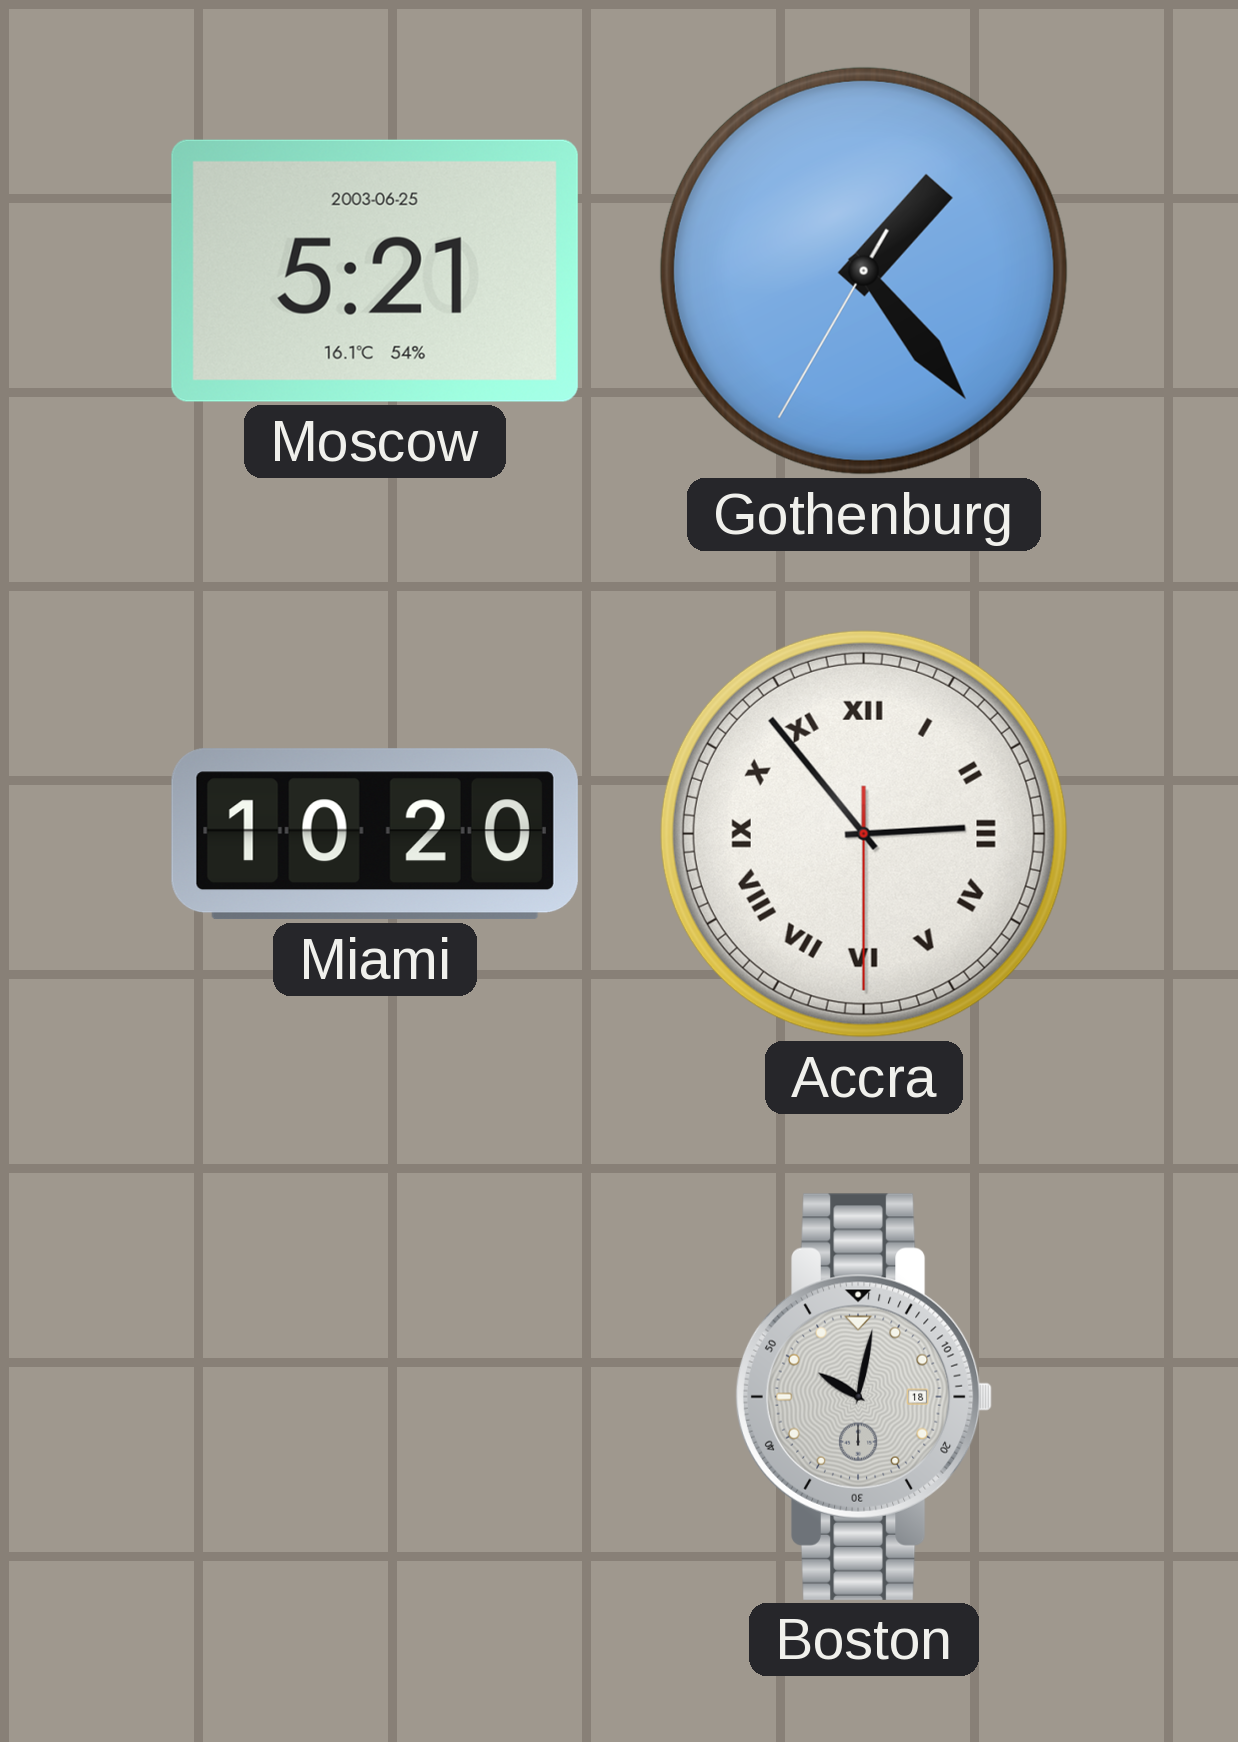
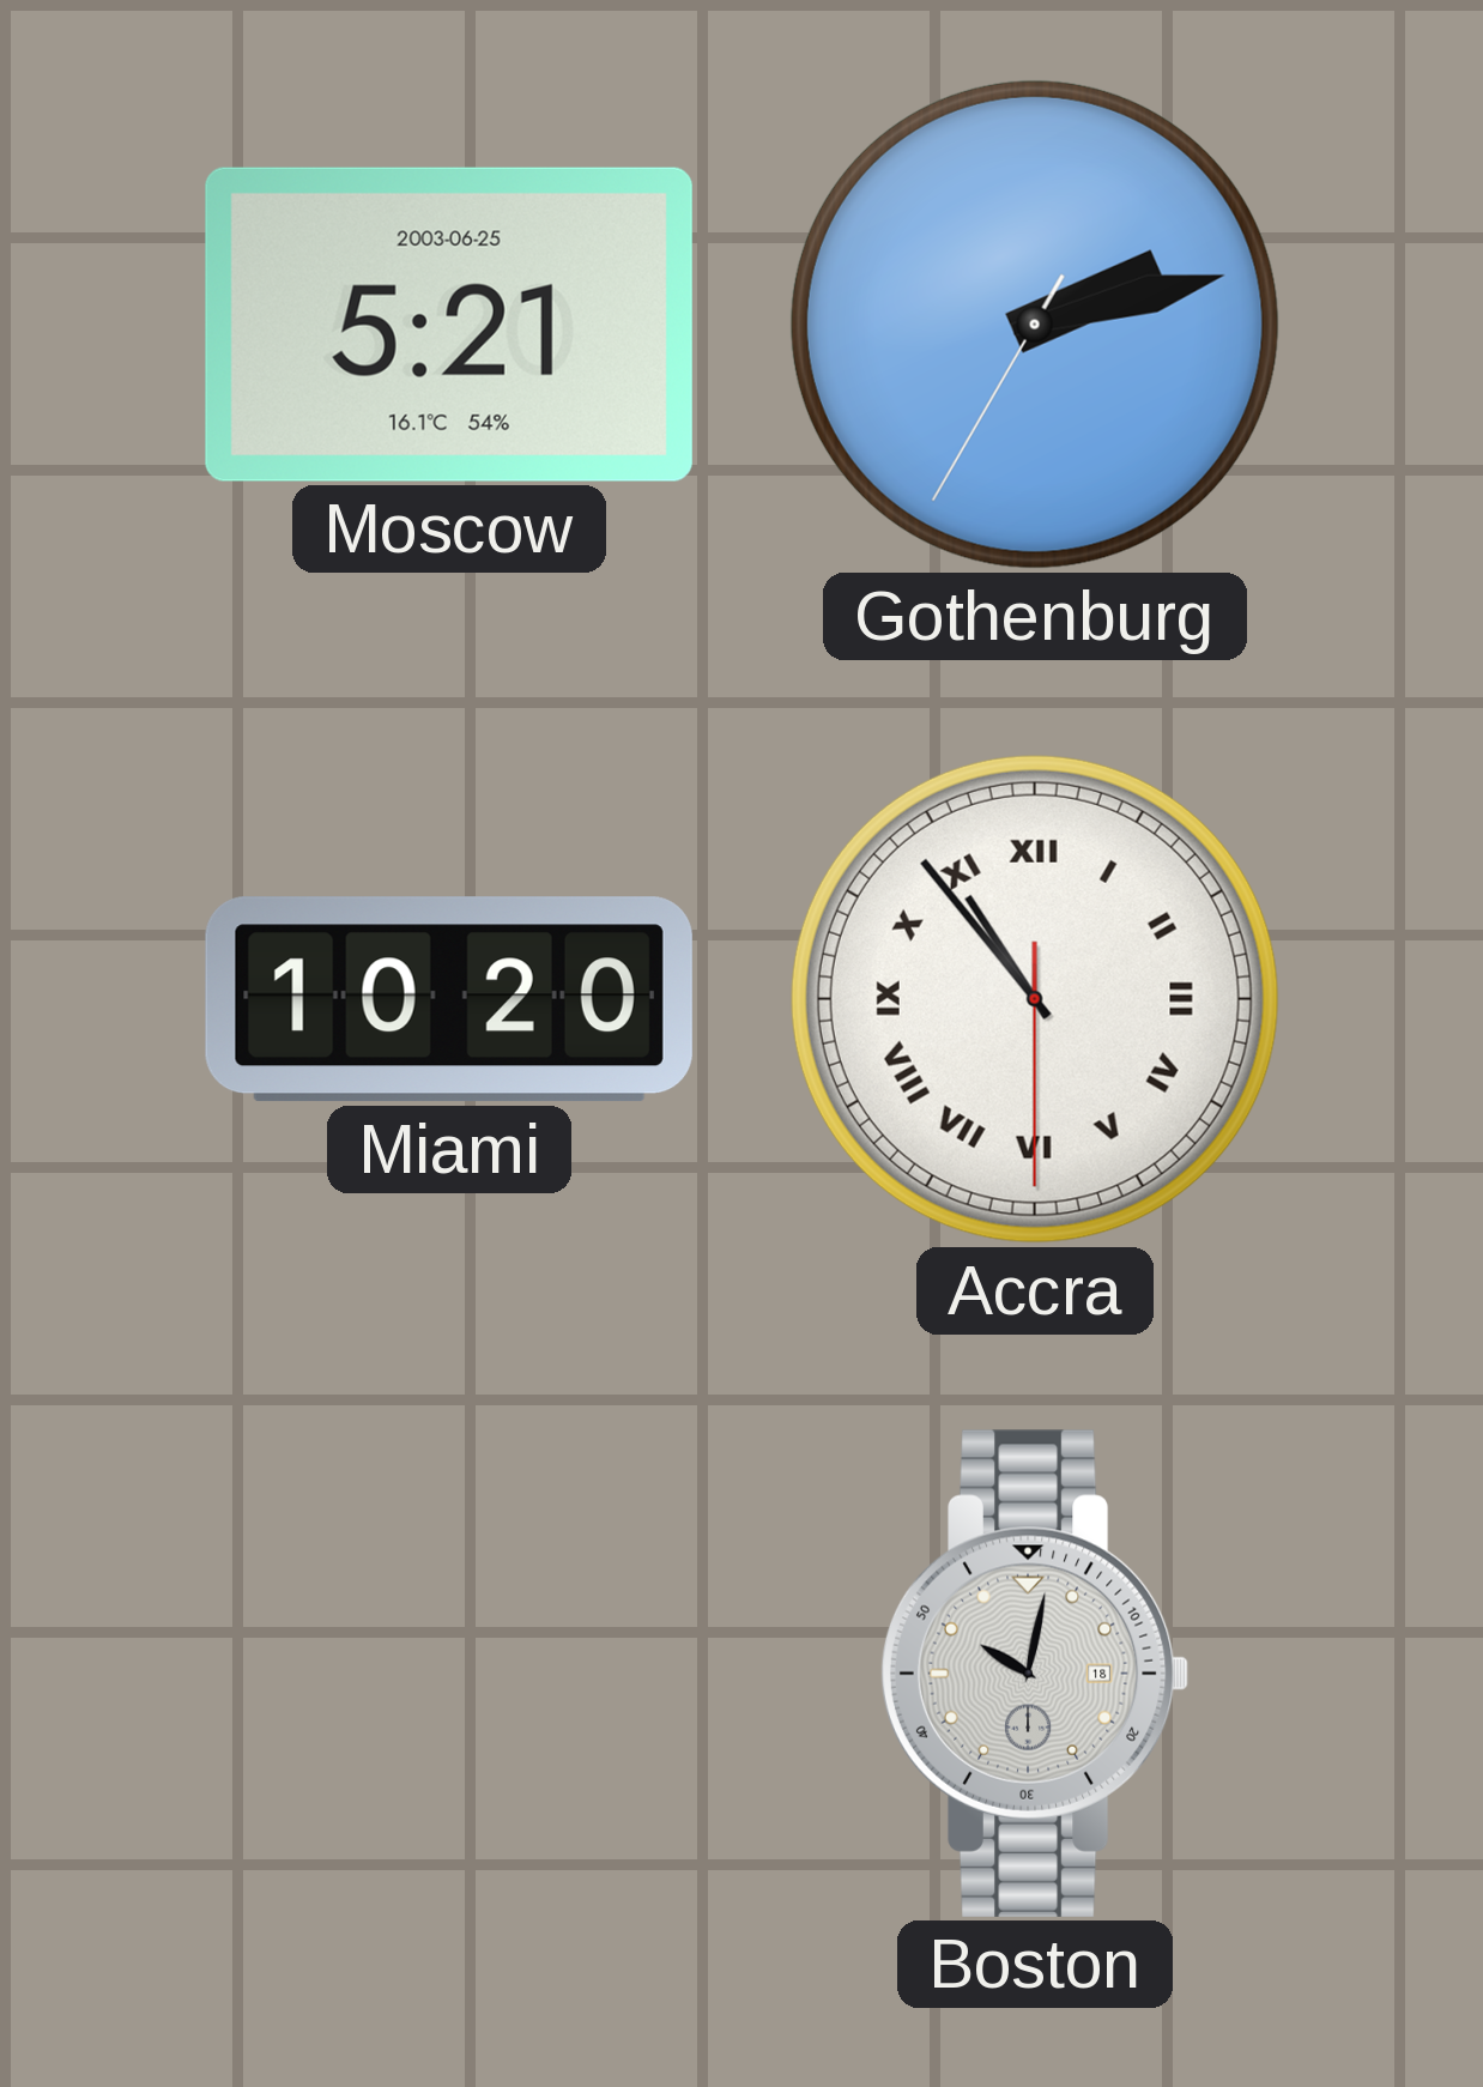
Gothenburg: 1:23 -> 2:12 (1035, 325)
Accra: 2:53 -> 10:53 (1035, 999)
